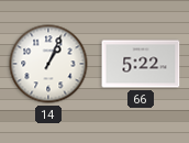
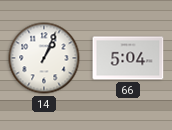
66: 5:22 -> 5:04 (128, 58)
